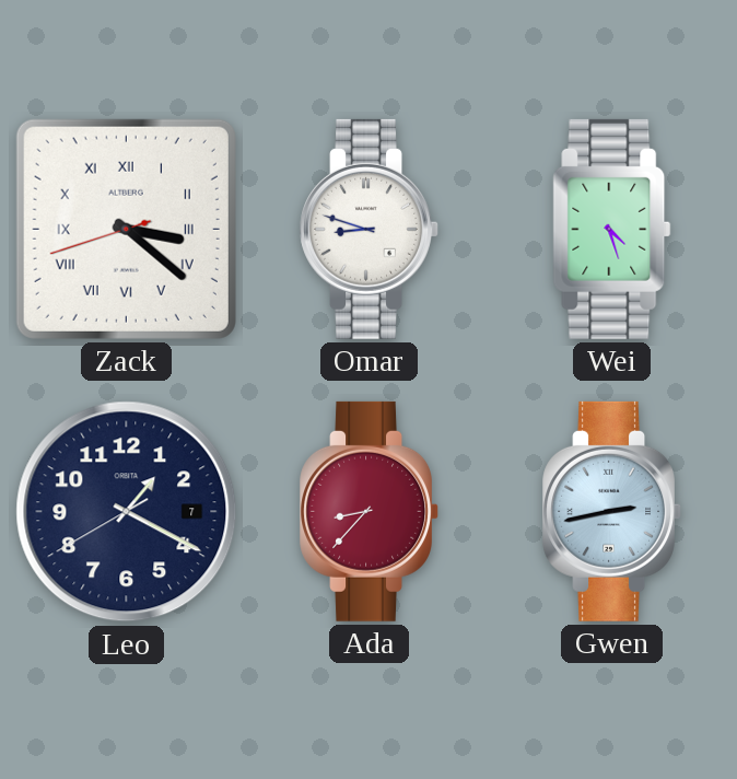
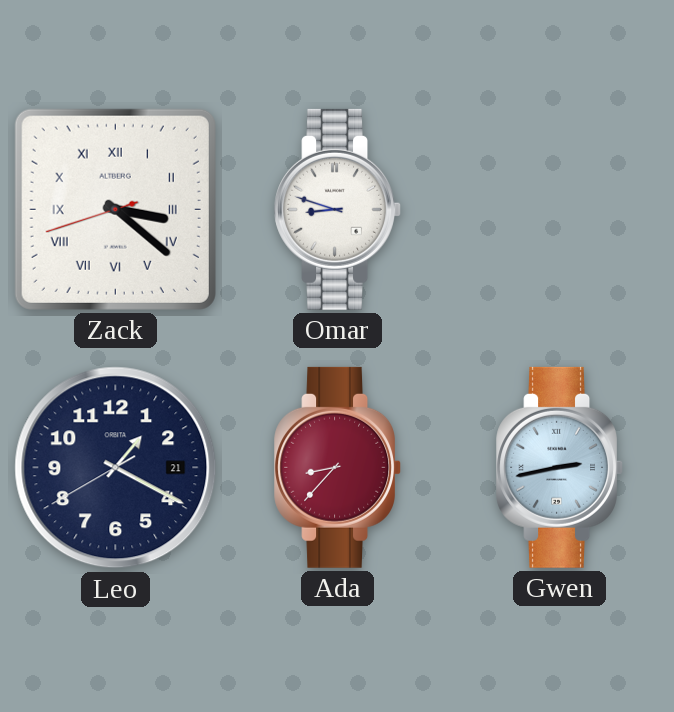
Wei: 4:27 -> none (612, 229)
Leo date: 7 -> 21 (116, 468)
